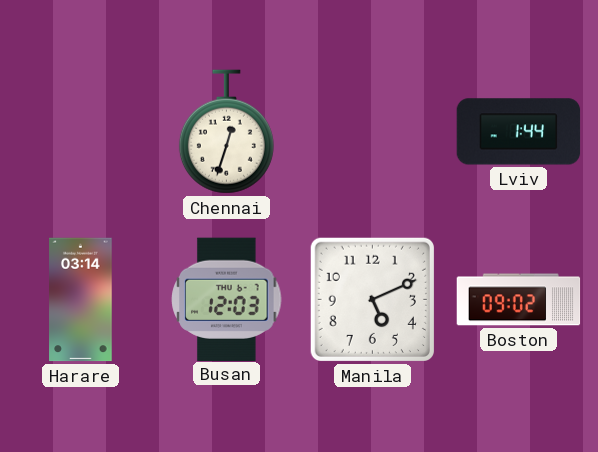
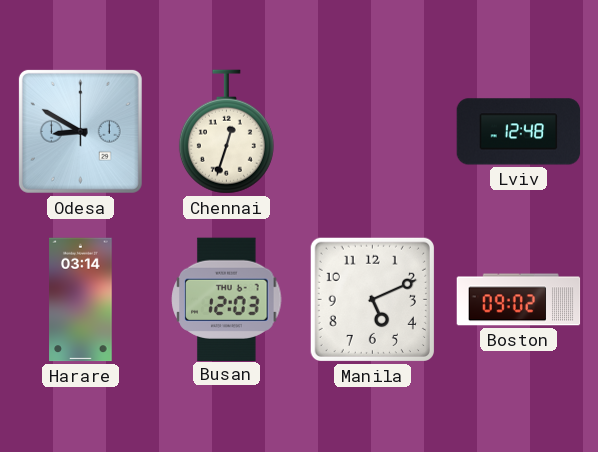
Odesa: none -> 8:50 (80, 131)
Lviv: 1:44 -> 12:48 (519, 132)
